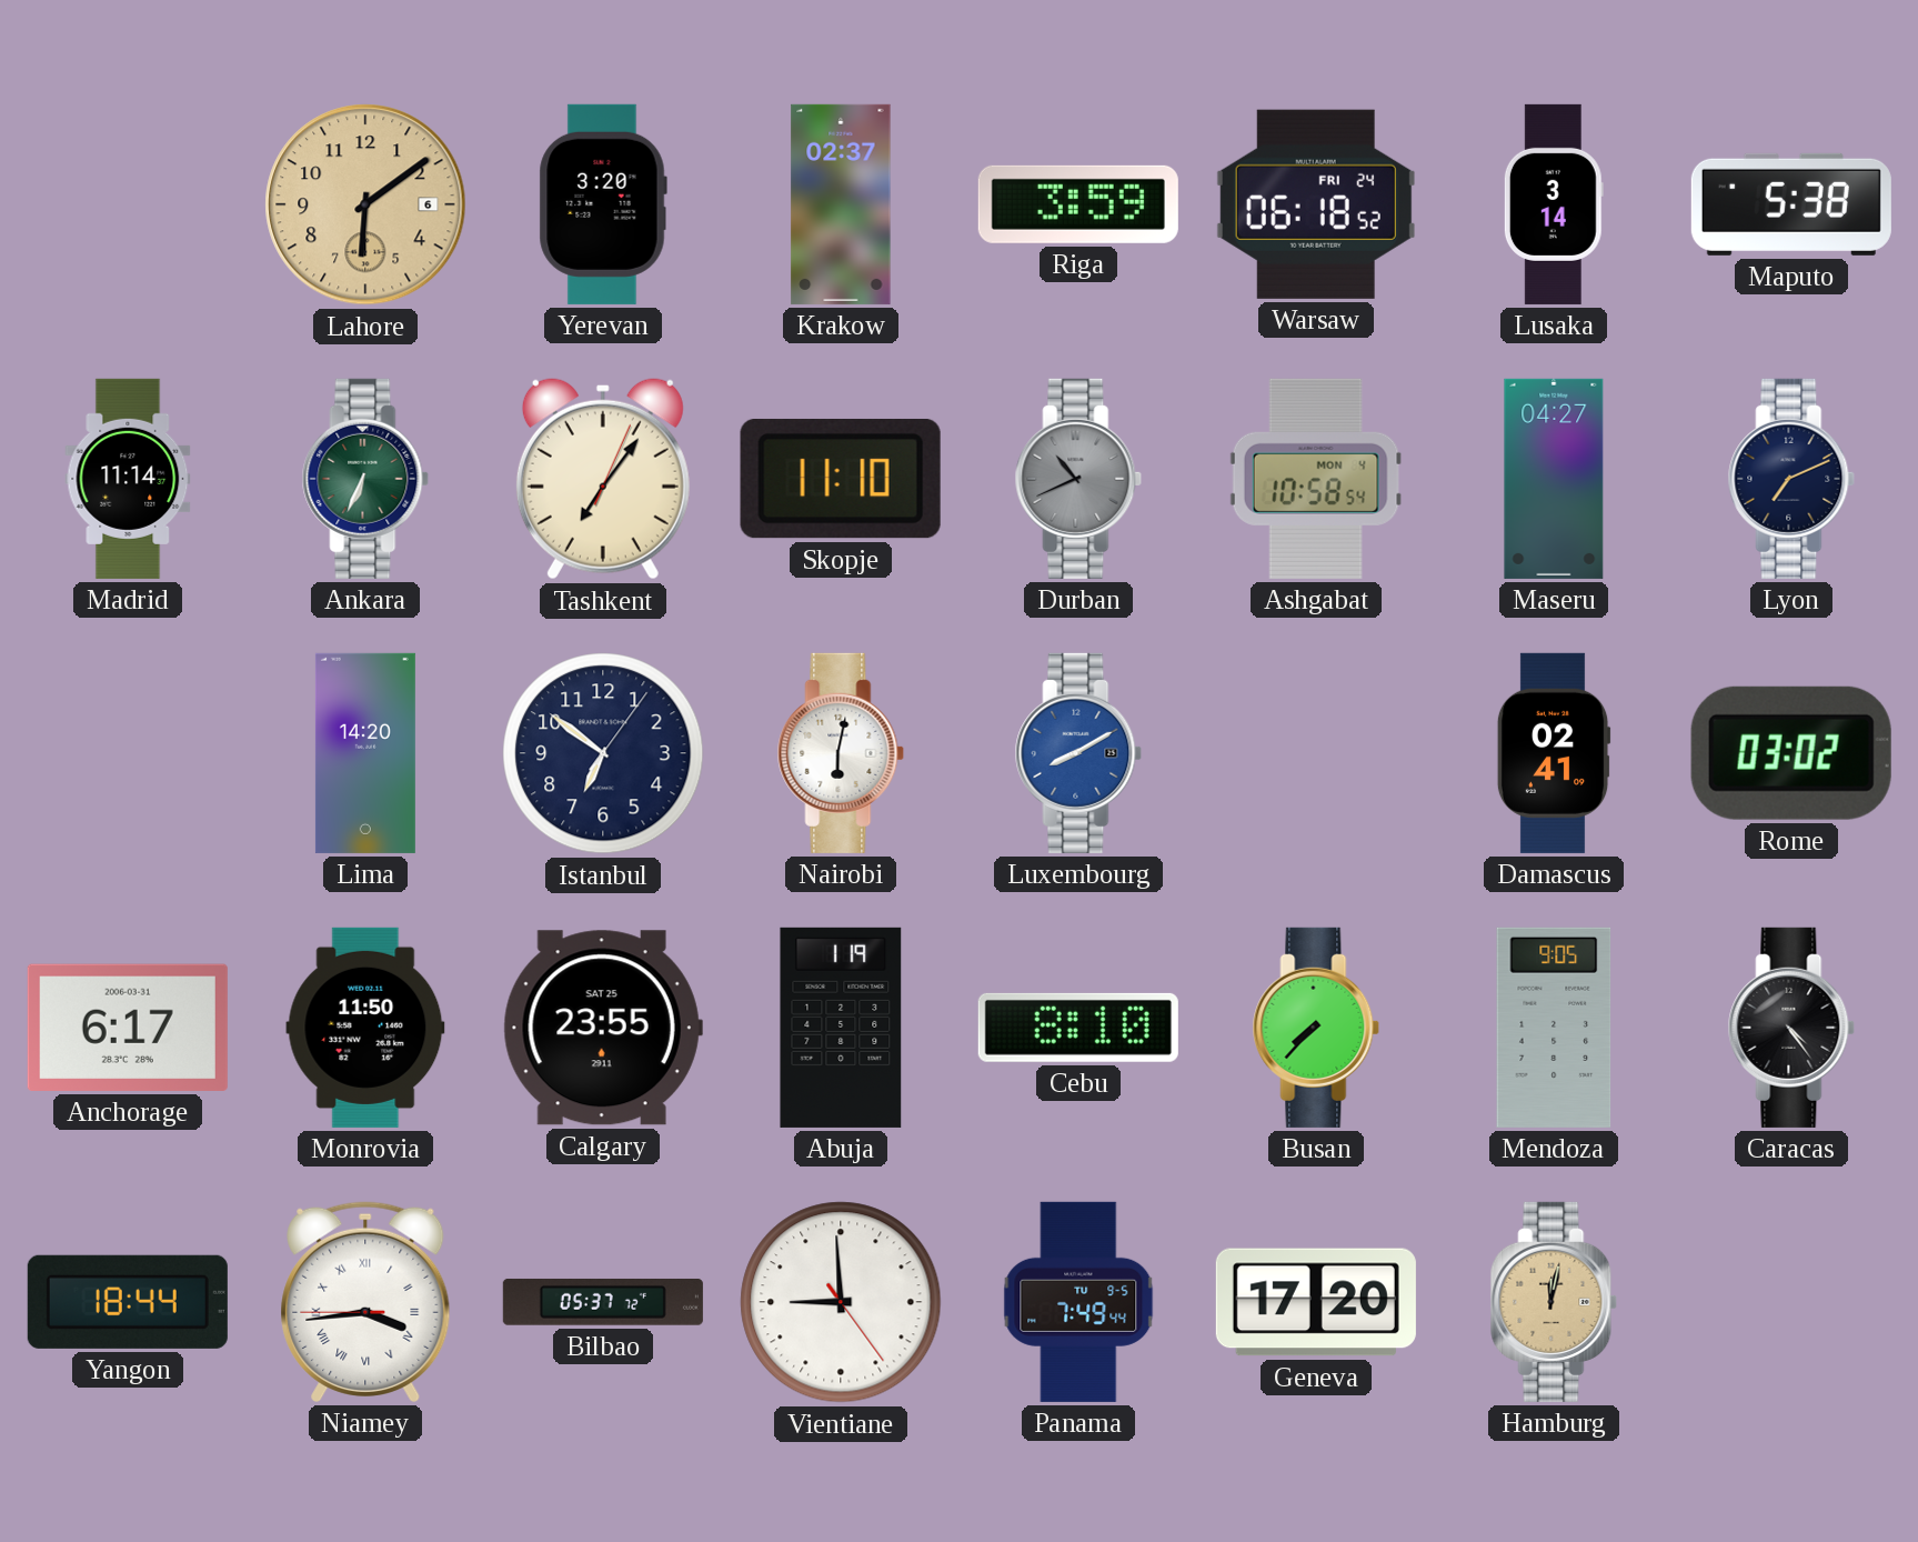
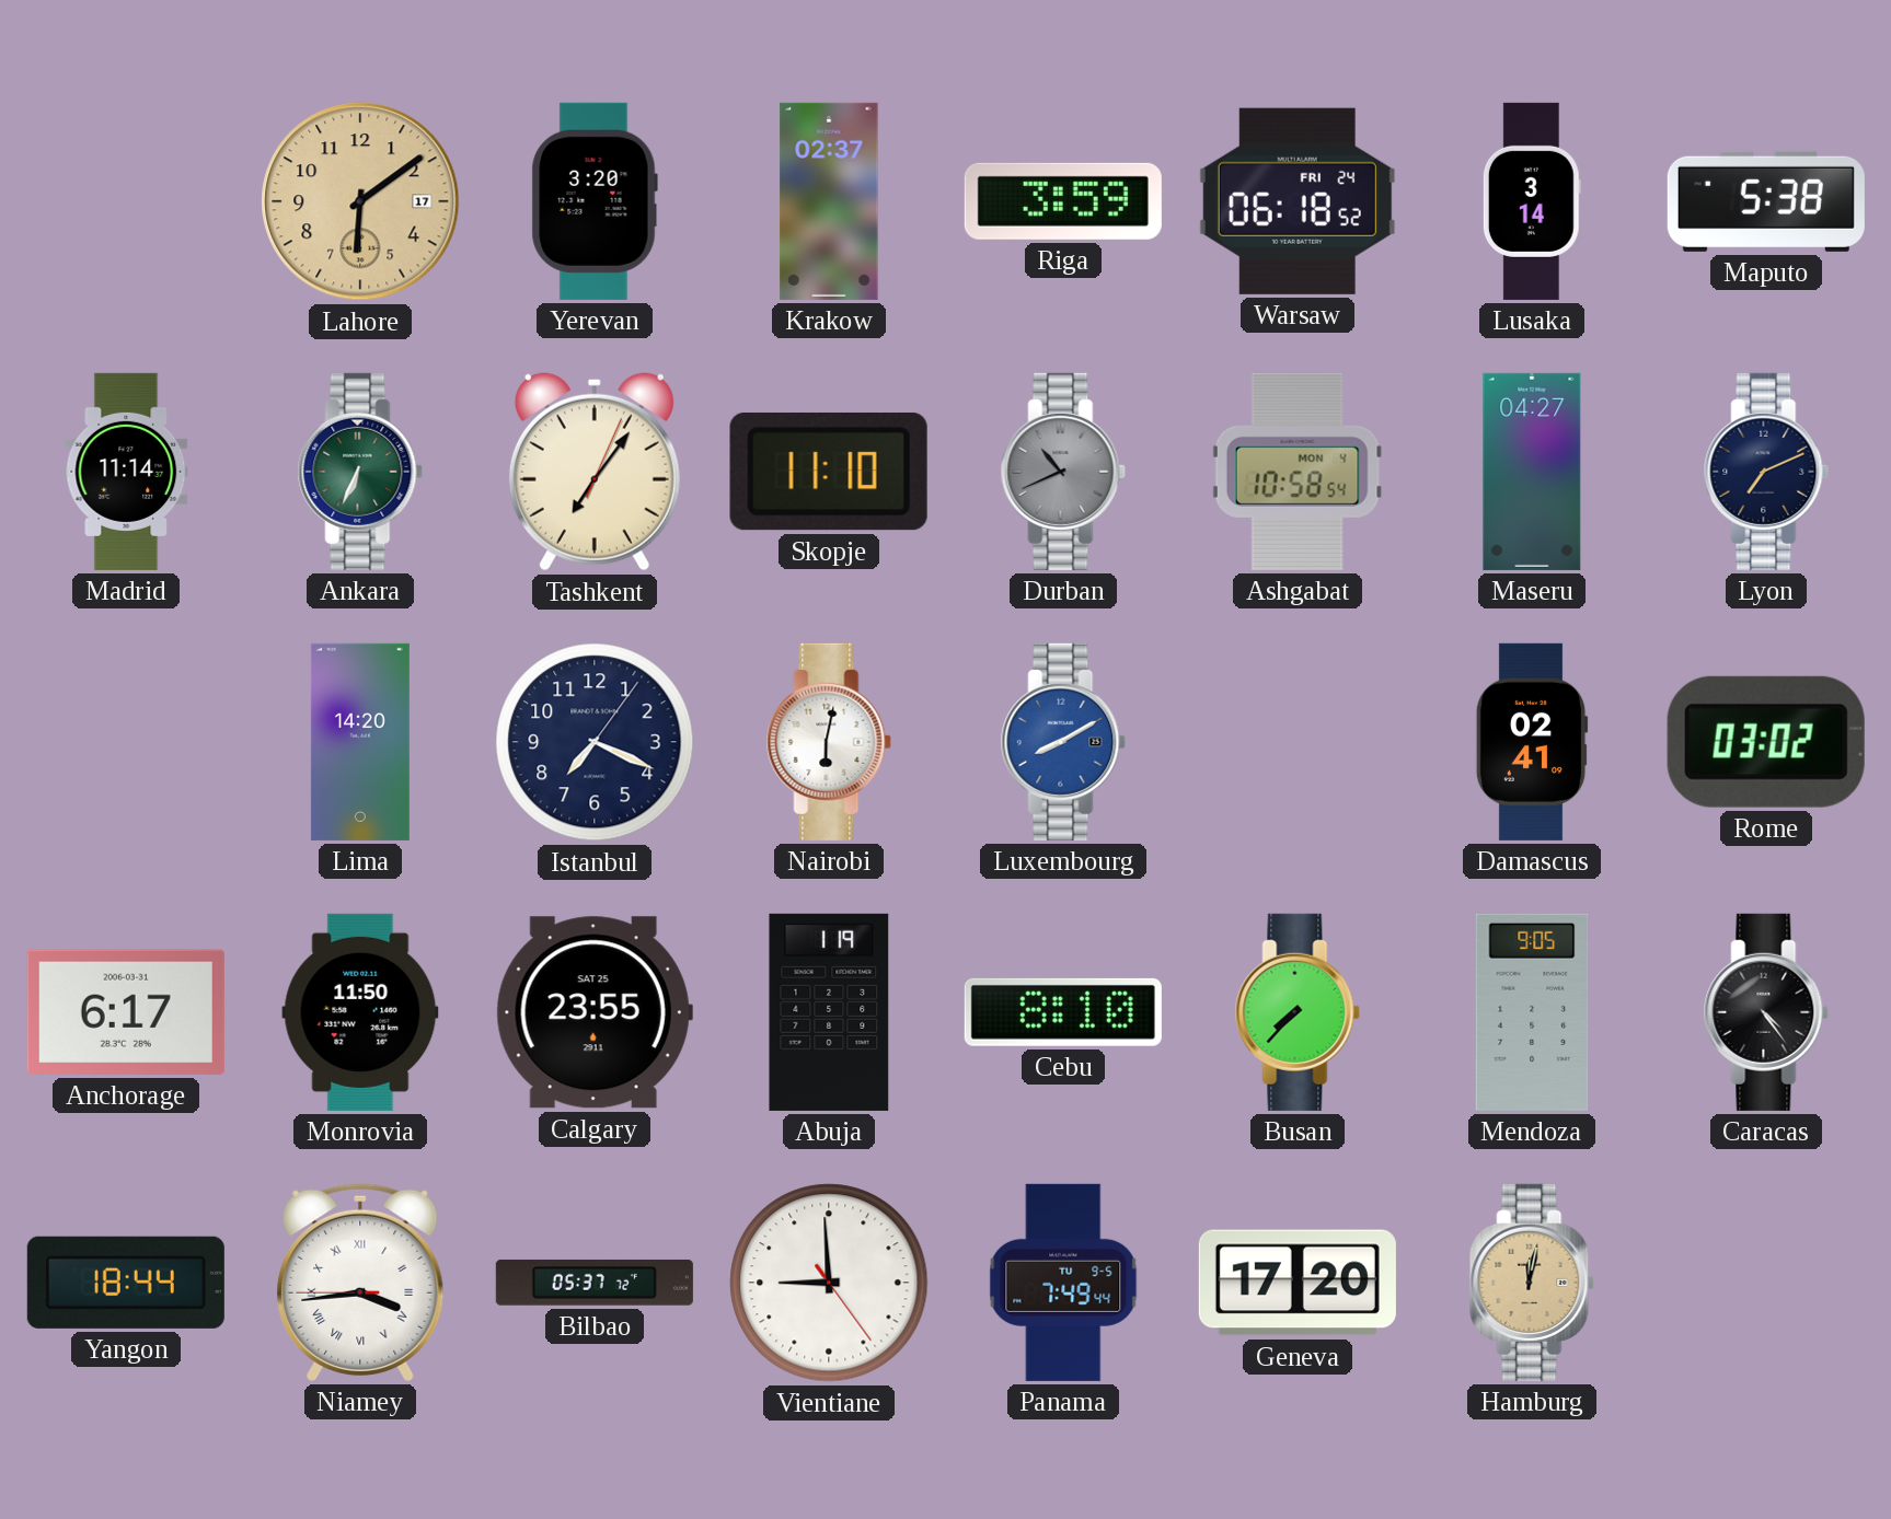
Lahore date: 6 -> 17 (360, 201)
Istanbul: 6:51 -> 7:19 (595, 742)
